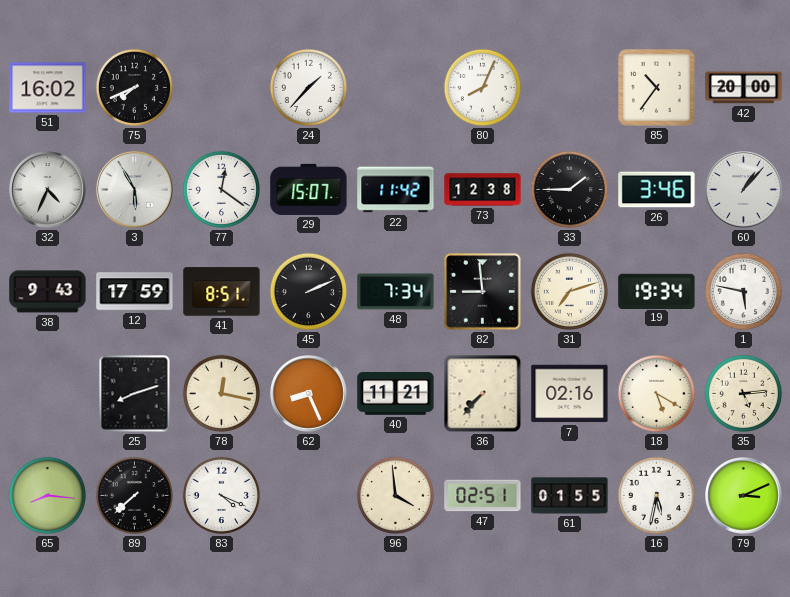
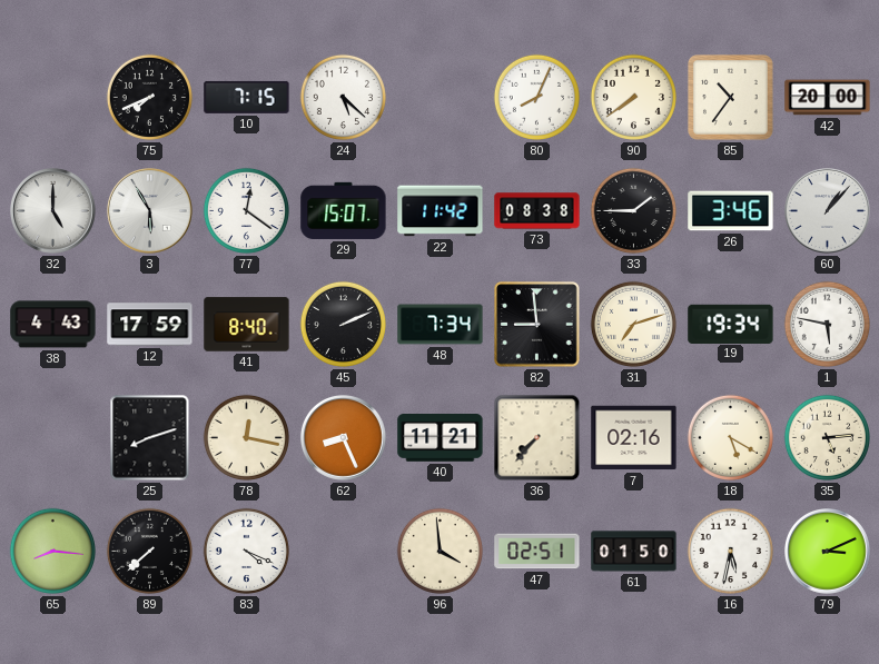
51: 16:02 -> none (48, 88)
10: none -> 7:15 (247, 97)
24: 1:37 -> 5:22 (343, 97)
90: none -> 7:39 (633, 97)
32: 4:34 -> 5:00 (53, 211)
73: 12:38 -> 08:38 (537, 211)
38: 9:43 -> 4:43 (53, 325)
41: 8:51 -> 8:40 (247, 325)
61: 01:55 -> 01:50 (634, 552)
